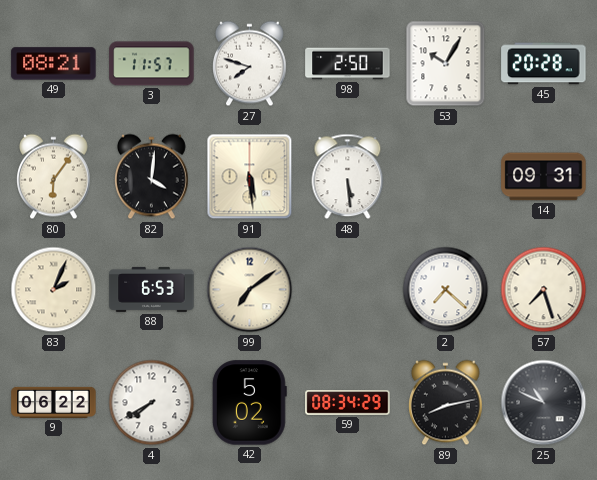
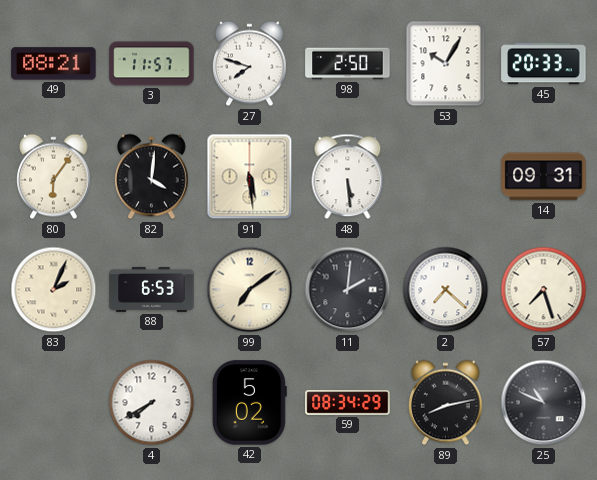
45: 20:28 -> 20:33 (544, 64)
11: none -> 2:01 (348, 290)
9: 06:22 -> none (54, 402)
